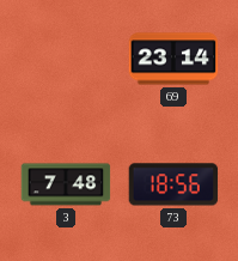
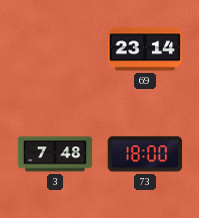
73: 18:56 -> 18:00 (145, 154)
